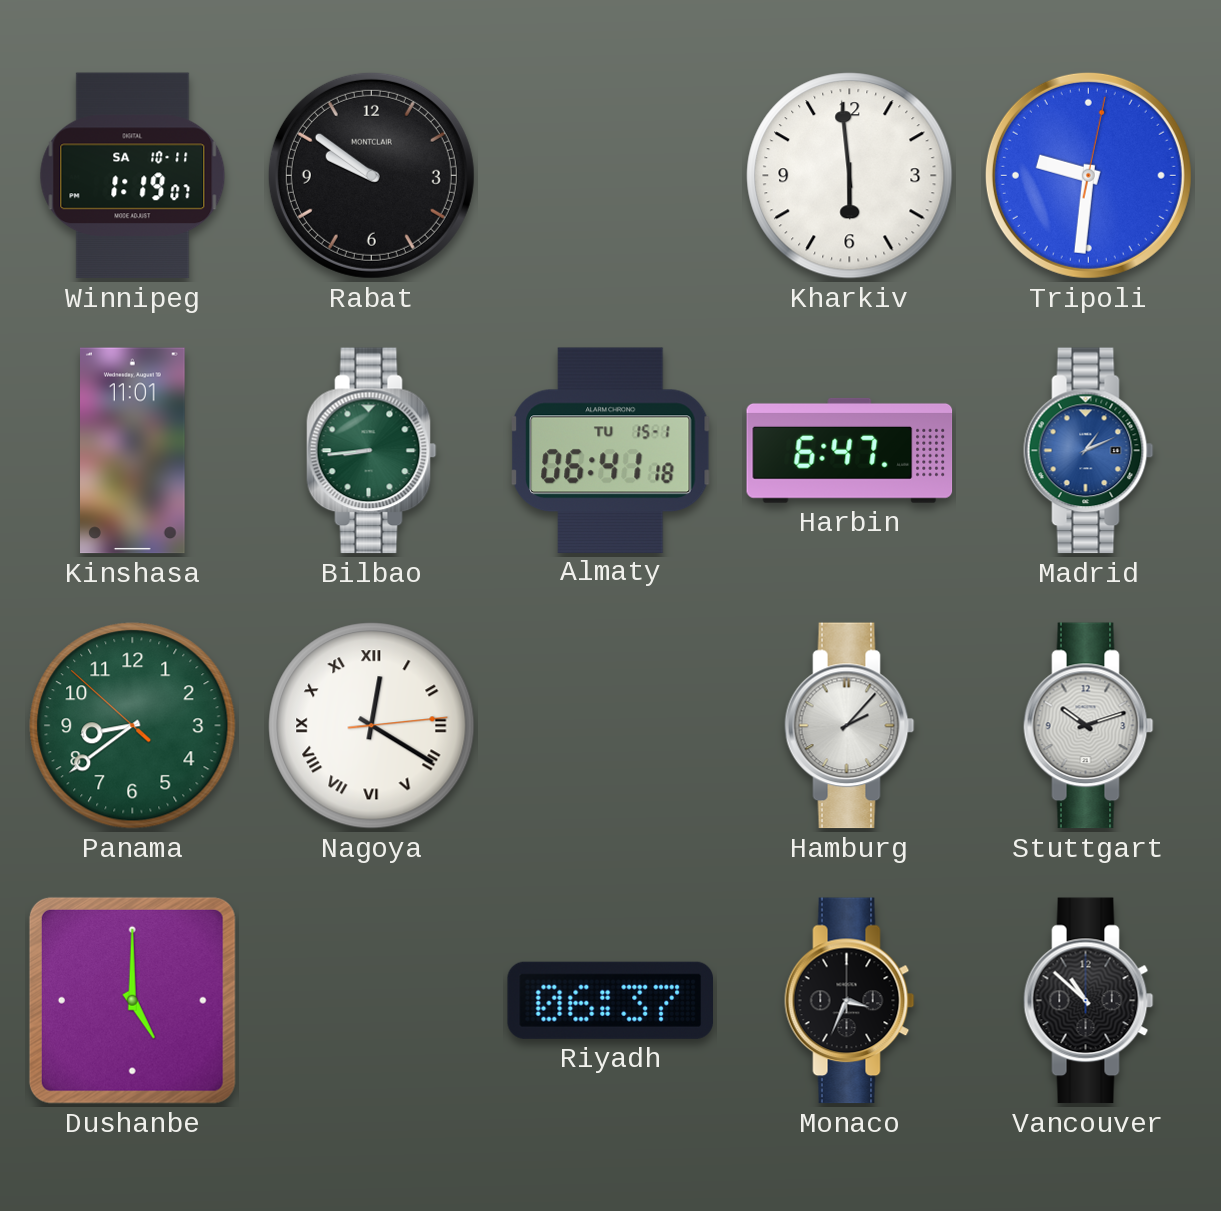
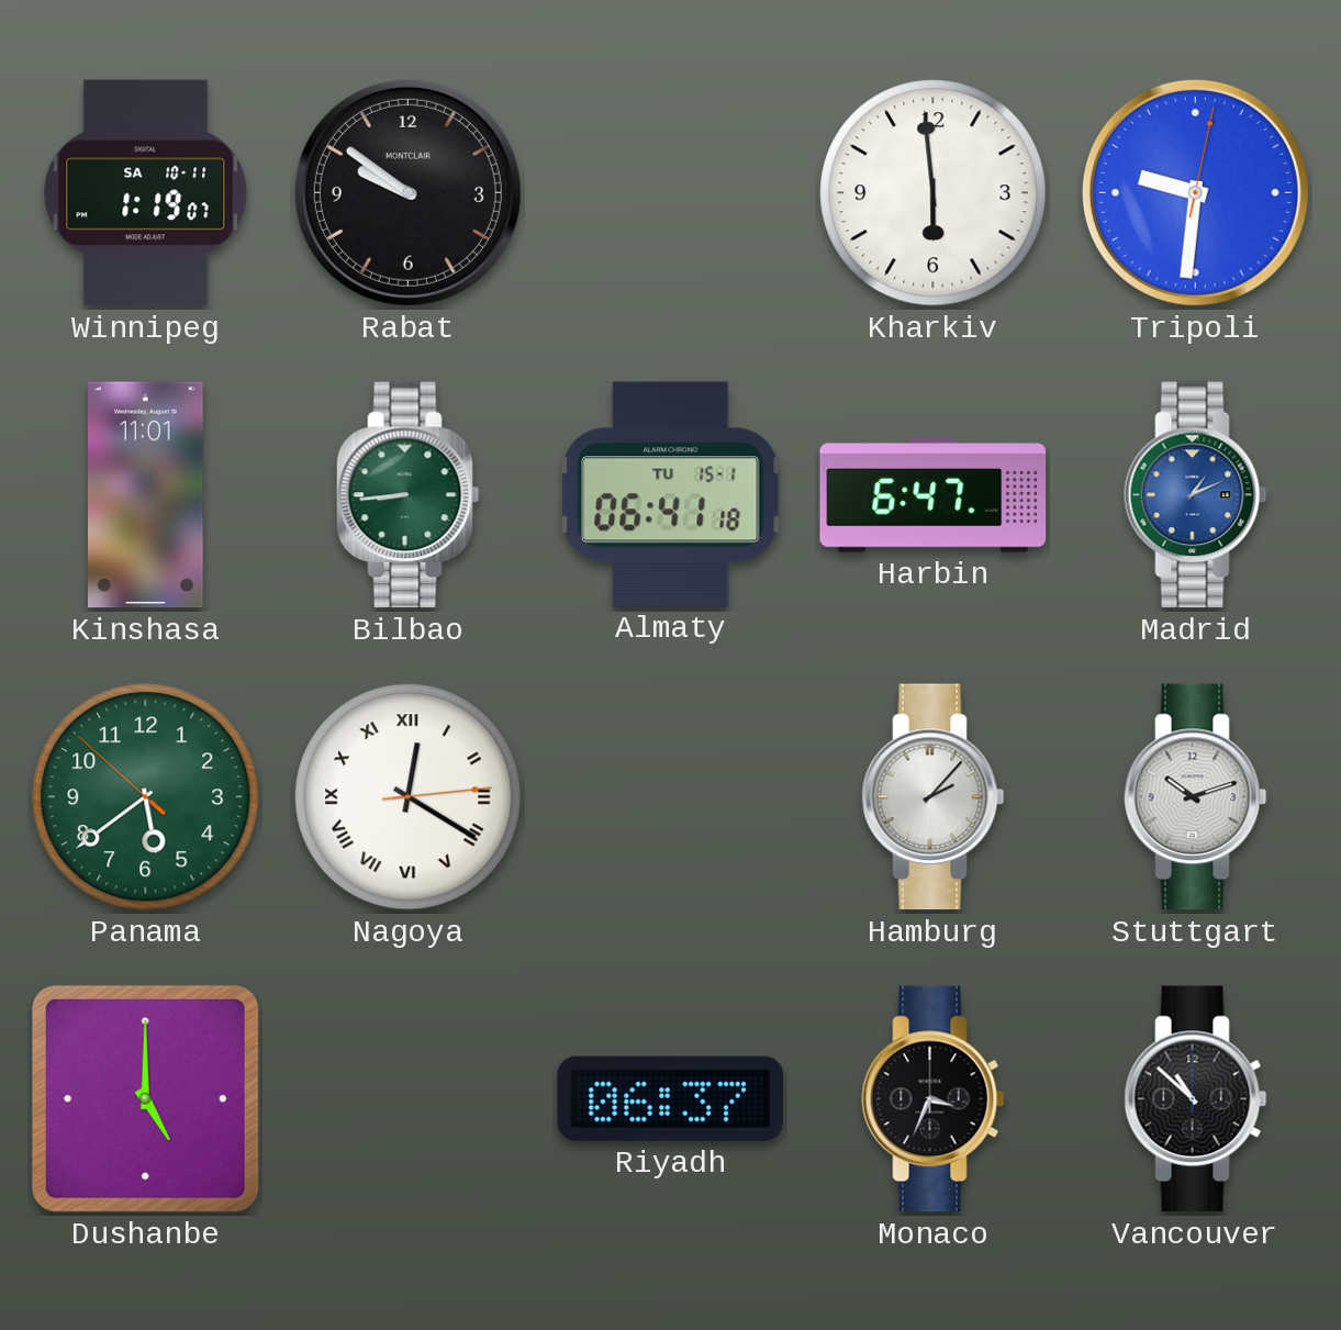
Panama: 8:38 -> 5:38 (146, 797)
